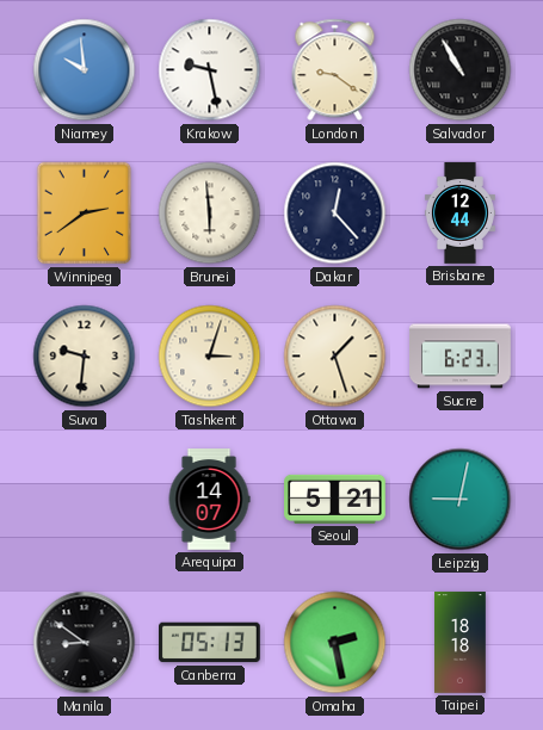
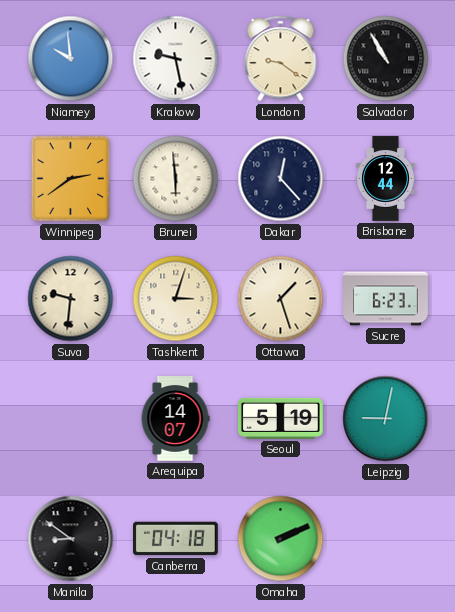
Seoul: 5:21 -> 5:19 (281, 418)
Canberra: 05:13 -> 04:18 (176, 539)
Omaha: 2:28 -> 2:11 (281, 539)
Taipei: 18:18 -> none (461, 643)
